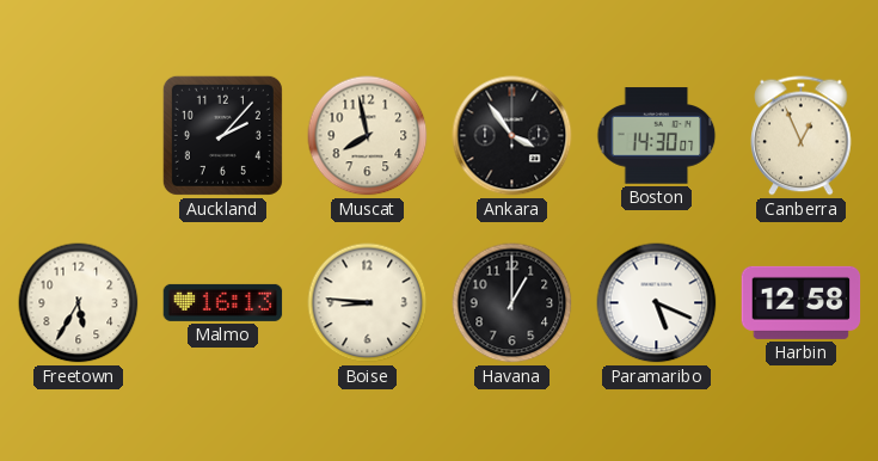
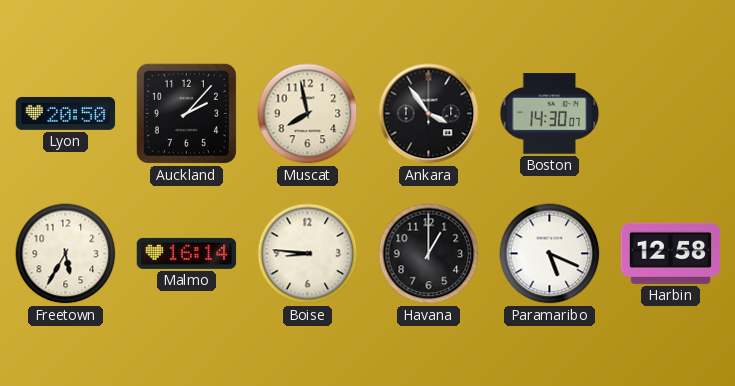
Lyon: none -> 20:50 (66, 113)
Canberra: 12:56 -> none (802, 136)
Malmo: 16:13 -> 16:14 (187, 253)
